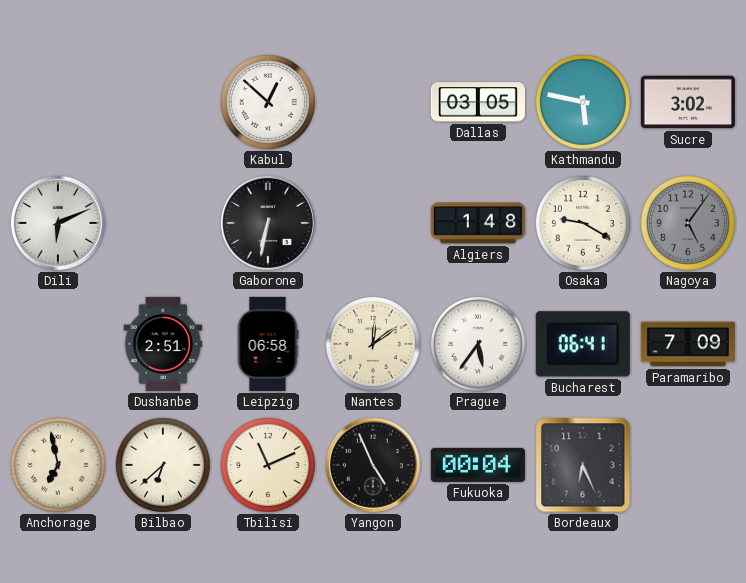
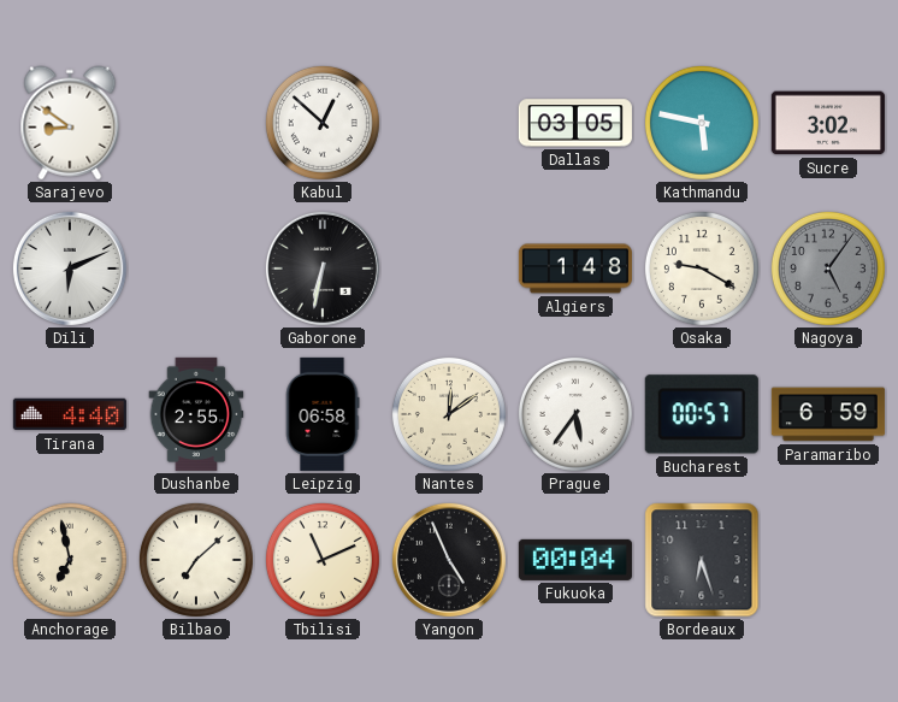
Sarajevo: none -> 8:51 (70, 123)
Tirana: none -> 4:40 (70, 414)
Dushanbe: 2:51 -> 2:55 (196, 414)
Bucharest: 06:41 -> 00:57 (702, 414)
Paramaribo: 7:09 -> 6:59 (828, 414)
Bilbao: 6:38 -> 7:08 (196, 560)
Bordeaux: 6:26 -> 6:27 (702, 560)
